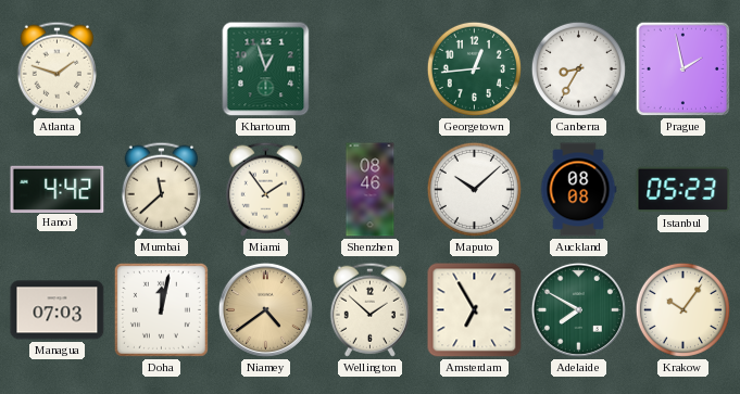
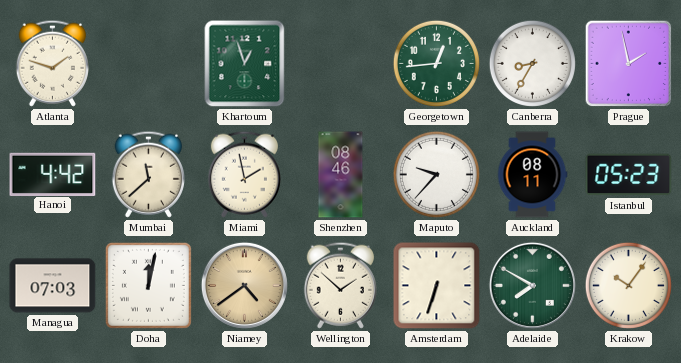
Miami: 1:54 -> 1:58 (244, 174)
Maputo: 10:08 -> 9:37 (436, 174)
Auckland: 08:08 -> 08:11 (532, 175)
Amsterdam: 6:55 -> 6:33 (437, 286)
